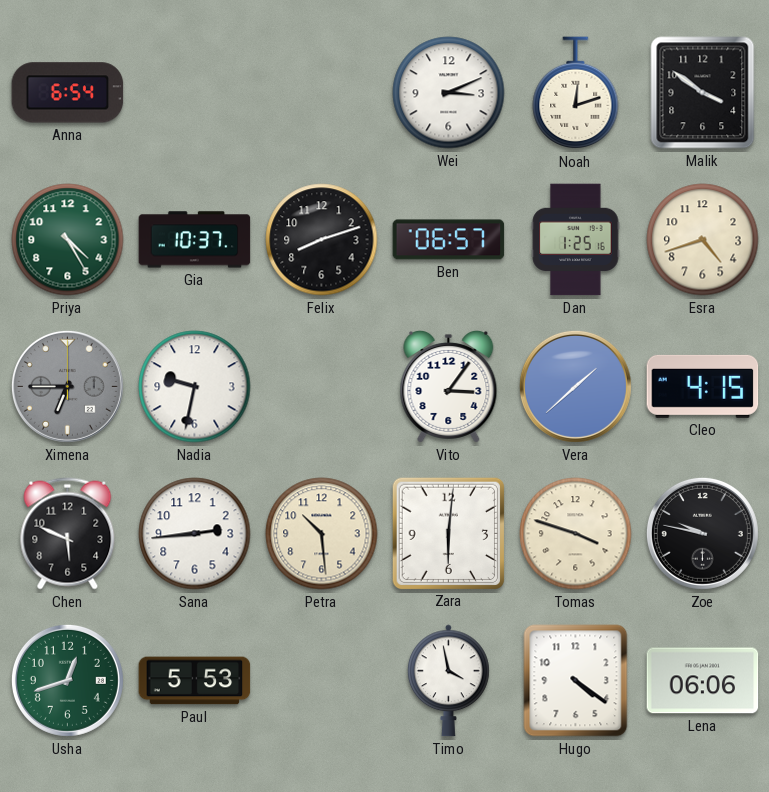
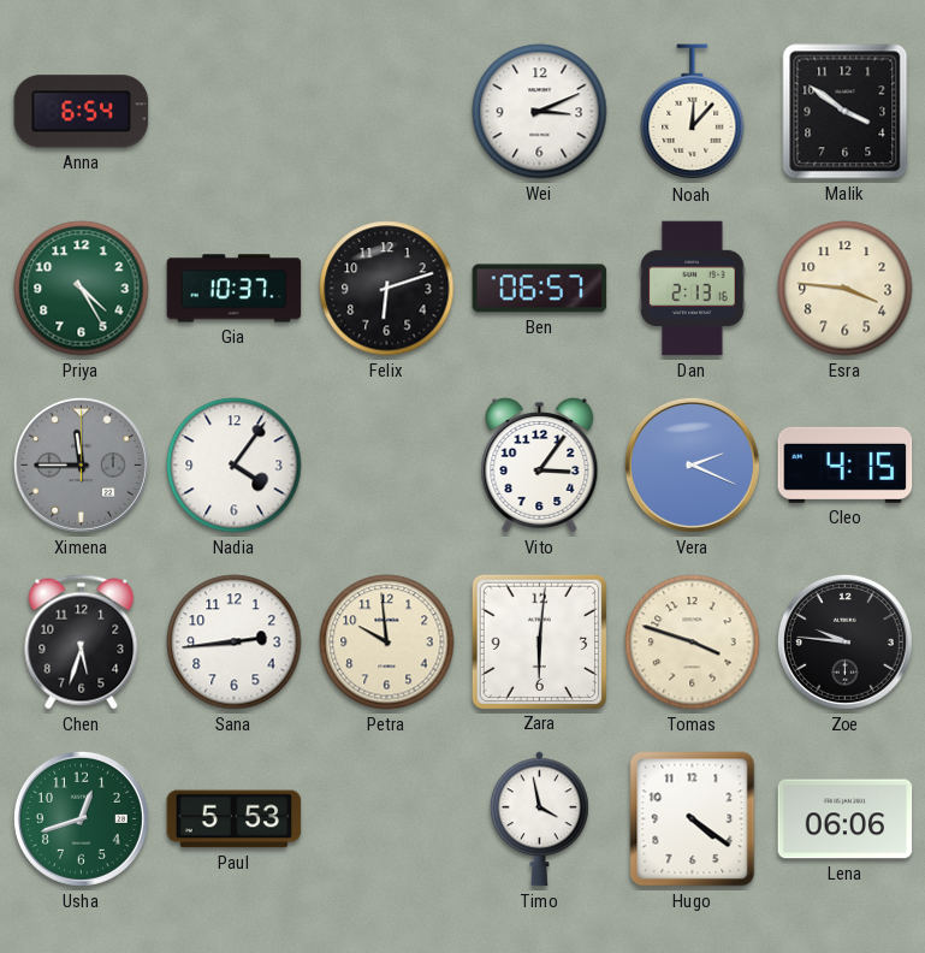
Noah: 12:12 -> 12:07 (693, 112)
Felix: 8:12 -> 6:12 (387, 289)
Dan: 1:25 -> 2:13 (693, 289)
Esra: 4:42 -> 3:46 (846, 289)
Ximena: 6:45 -> 11:45 (81, 464)
Nadia: 9:32 -> 4:06 (235, 466)
Vera: 1:38 -> 2:19 (692, 464)
Chen: 5:49 -> 5:33 (82, 643)
Petra: 10:29 -> 9:59 (387, 643)
Zoe: 9:47 -> 9:46 (844, 641)
